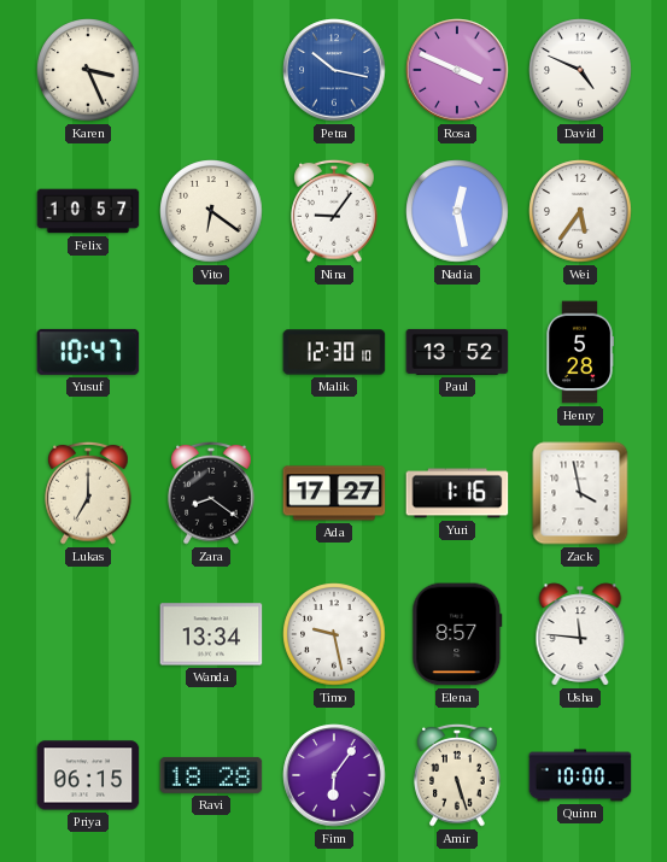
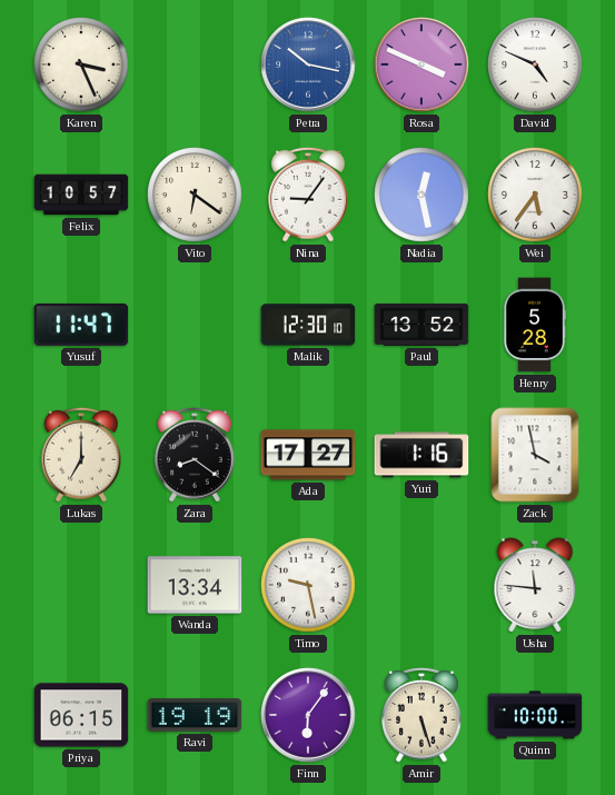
Yusuf: 10:47 -> 11:47 (81, 325)
Elena: 8:57 -> none (457, 634)
Ravi: 18:28 -> 19:19 (195, 715)
